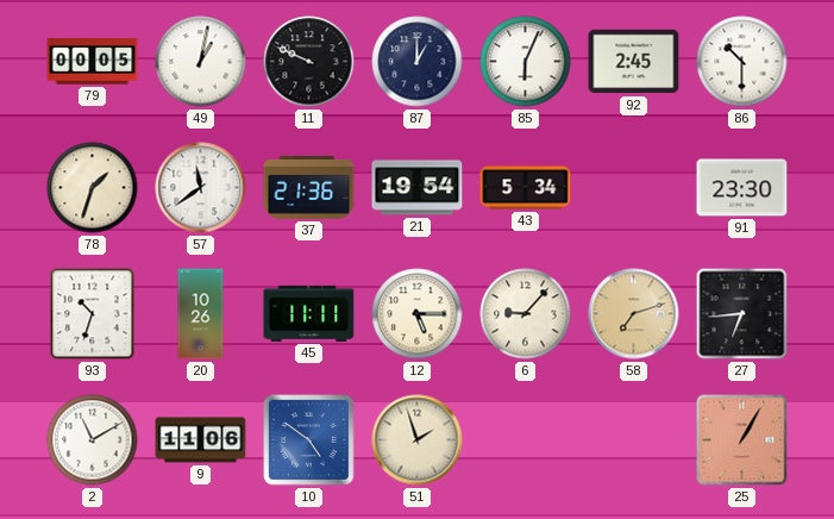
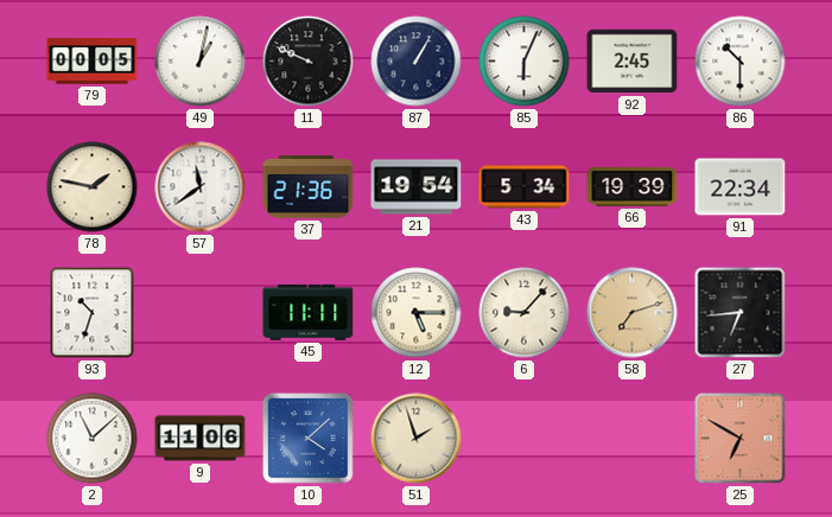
87: 1:00 -> 1:05 (417, 62)
78: 1:33 -> 1:47 (93, 187)
66: none -> 19:39 (633, 186)
91: 23:30 -> 22:34 (741, 187)
20: 10:26 -> none (201, 314)
2: 11:10 -> 11:08 (93, 439)
10: 4:51 -> 4:08 (309, 439)
25: 1:05 -> 6:50 (741, 439)
